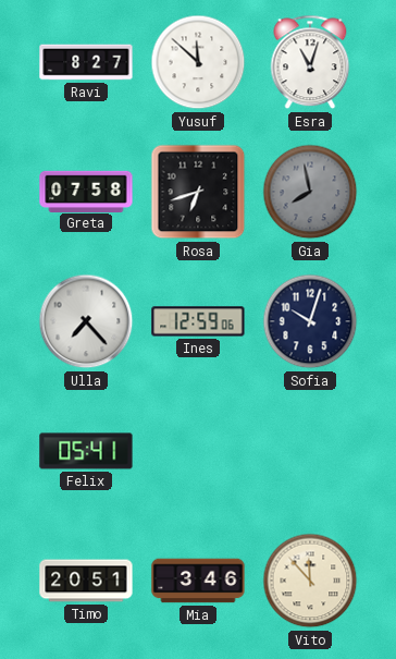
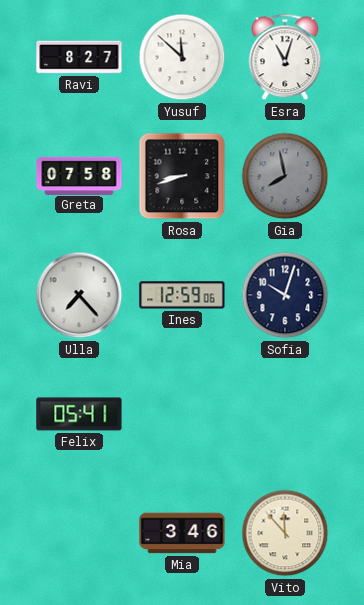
Rosa: 6:42 -> 8:42 (182, 176)
Timo: 20:51 -> none (86, 581)
